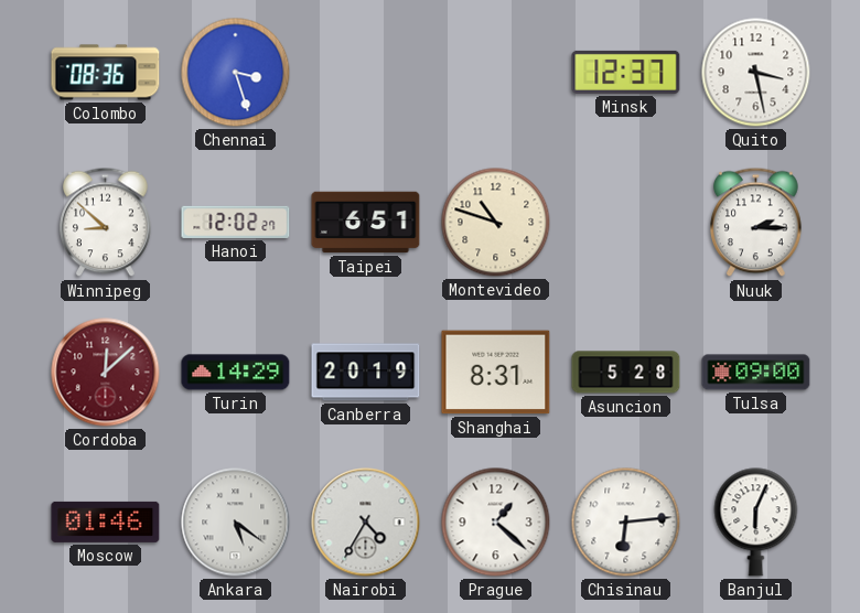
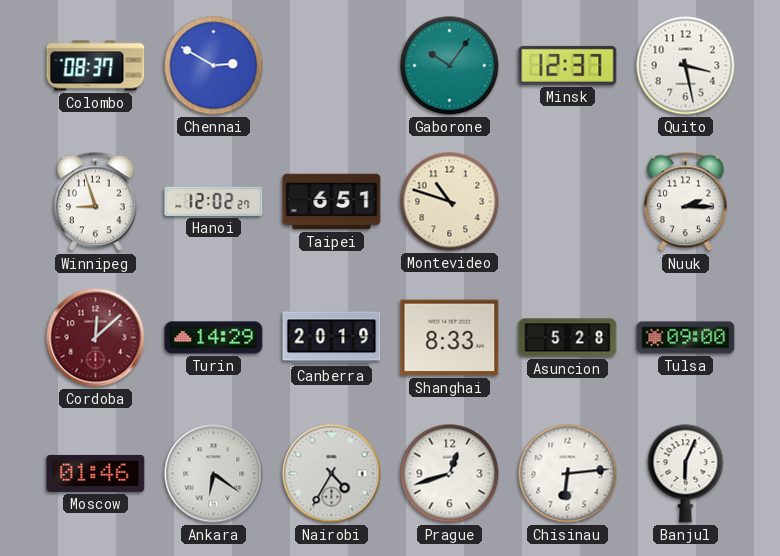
Colombo: 08:36 -> 08:37 (96, 66)
Chennai: 3:27 -> 2:50 (214, 66)
Gaborone: none -> 10:06 (450, 66)
Winnipeg: 8:52 -> 8:57 (96, 202)
Shanghai: 8:31 -> 8:33 (450, 338)
Ankara: 5:21 -> 6:21 (214, 474)
Prague: 1:22 -> 12:42 (450, 474)
